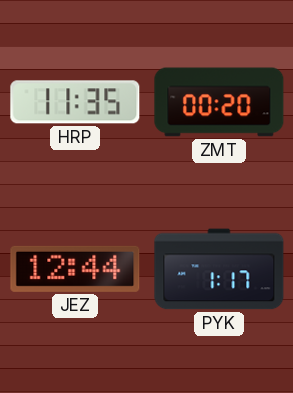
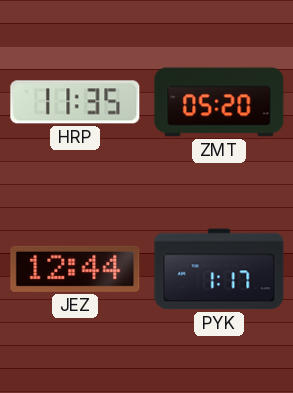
ZMT: 00:20 -> 05:20 (219, 102)
